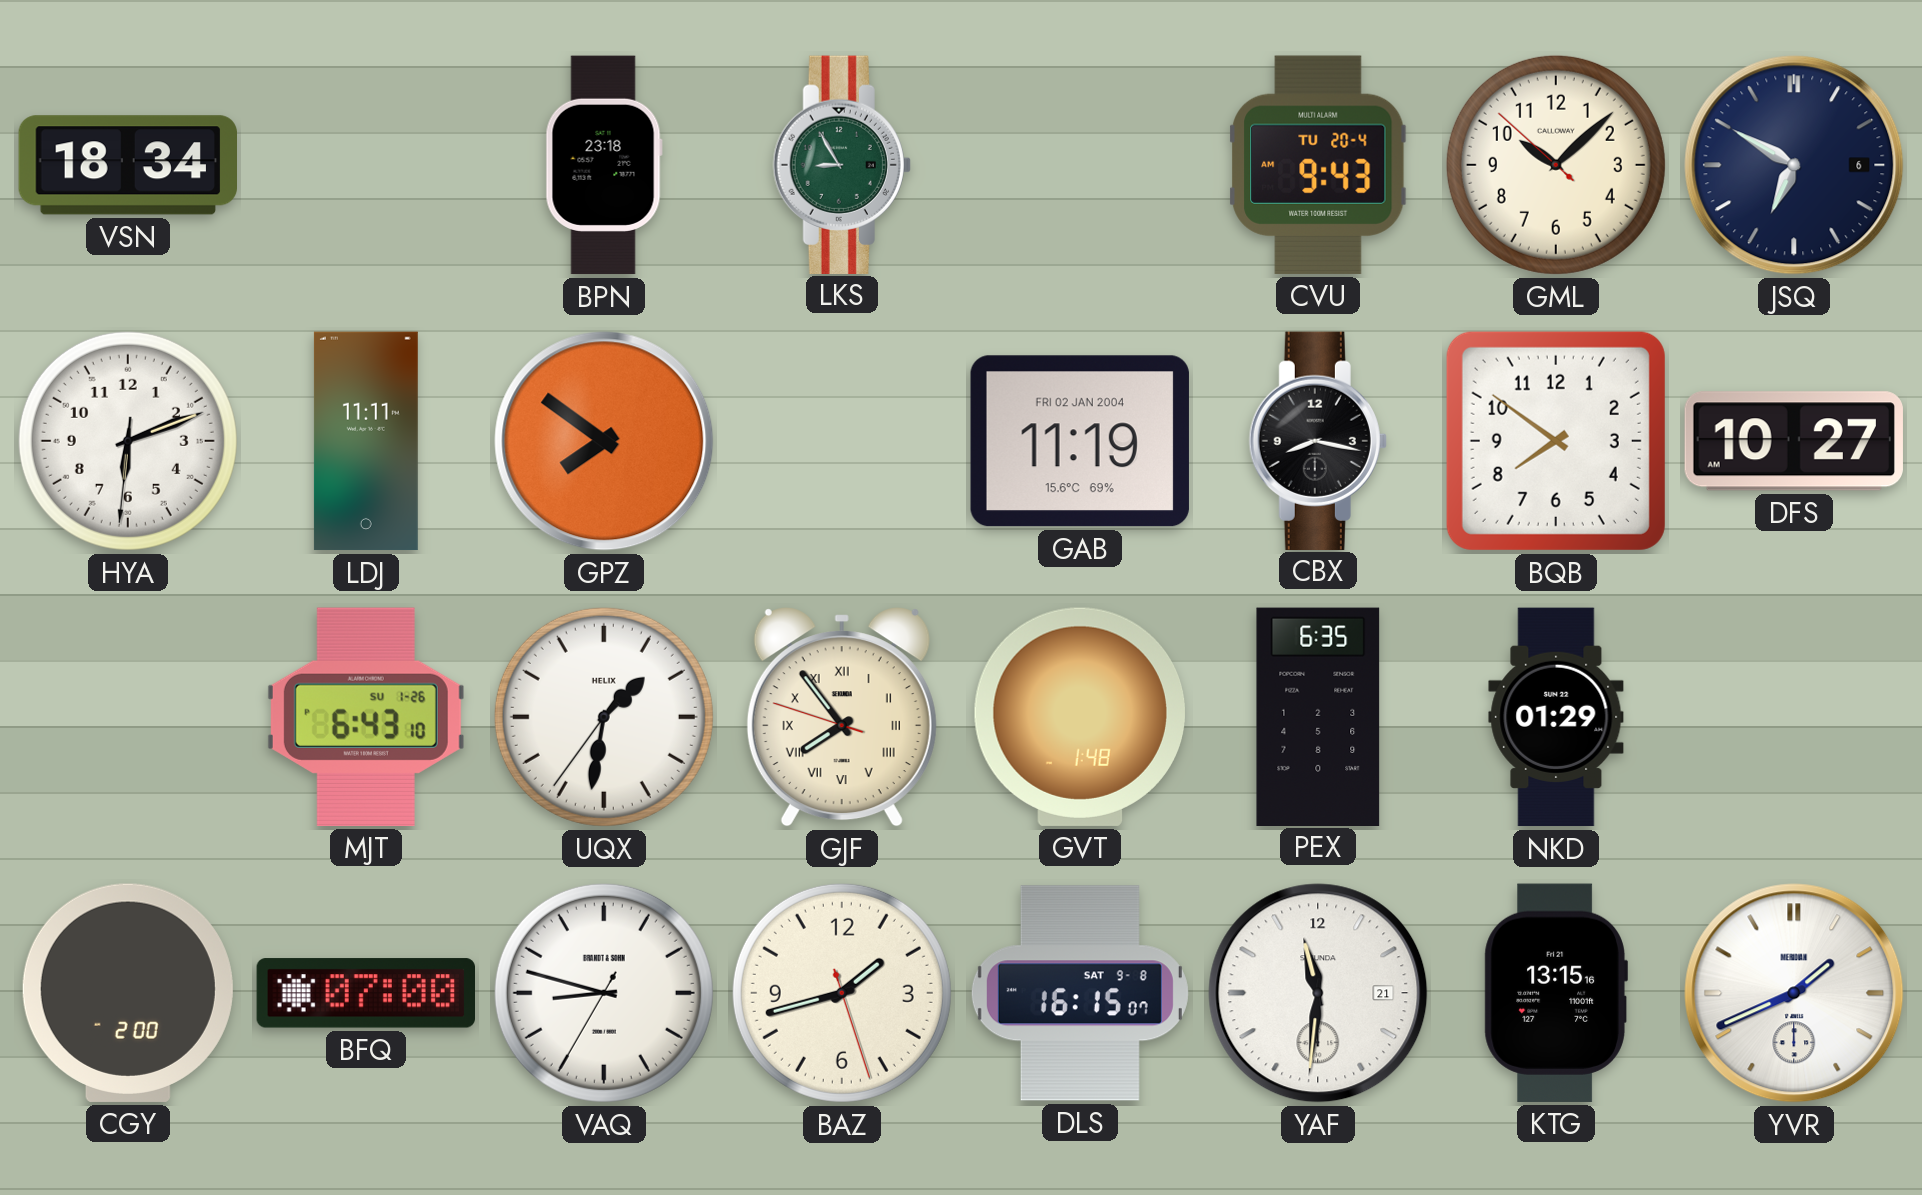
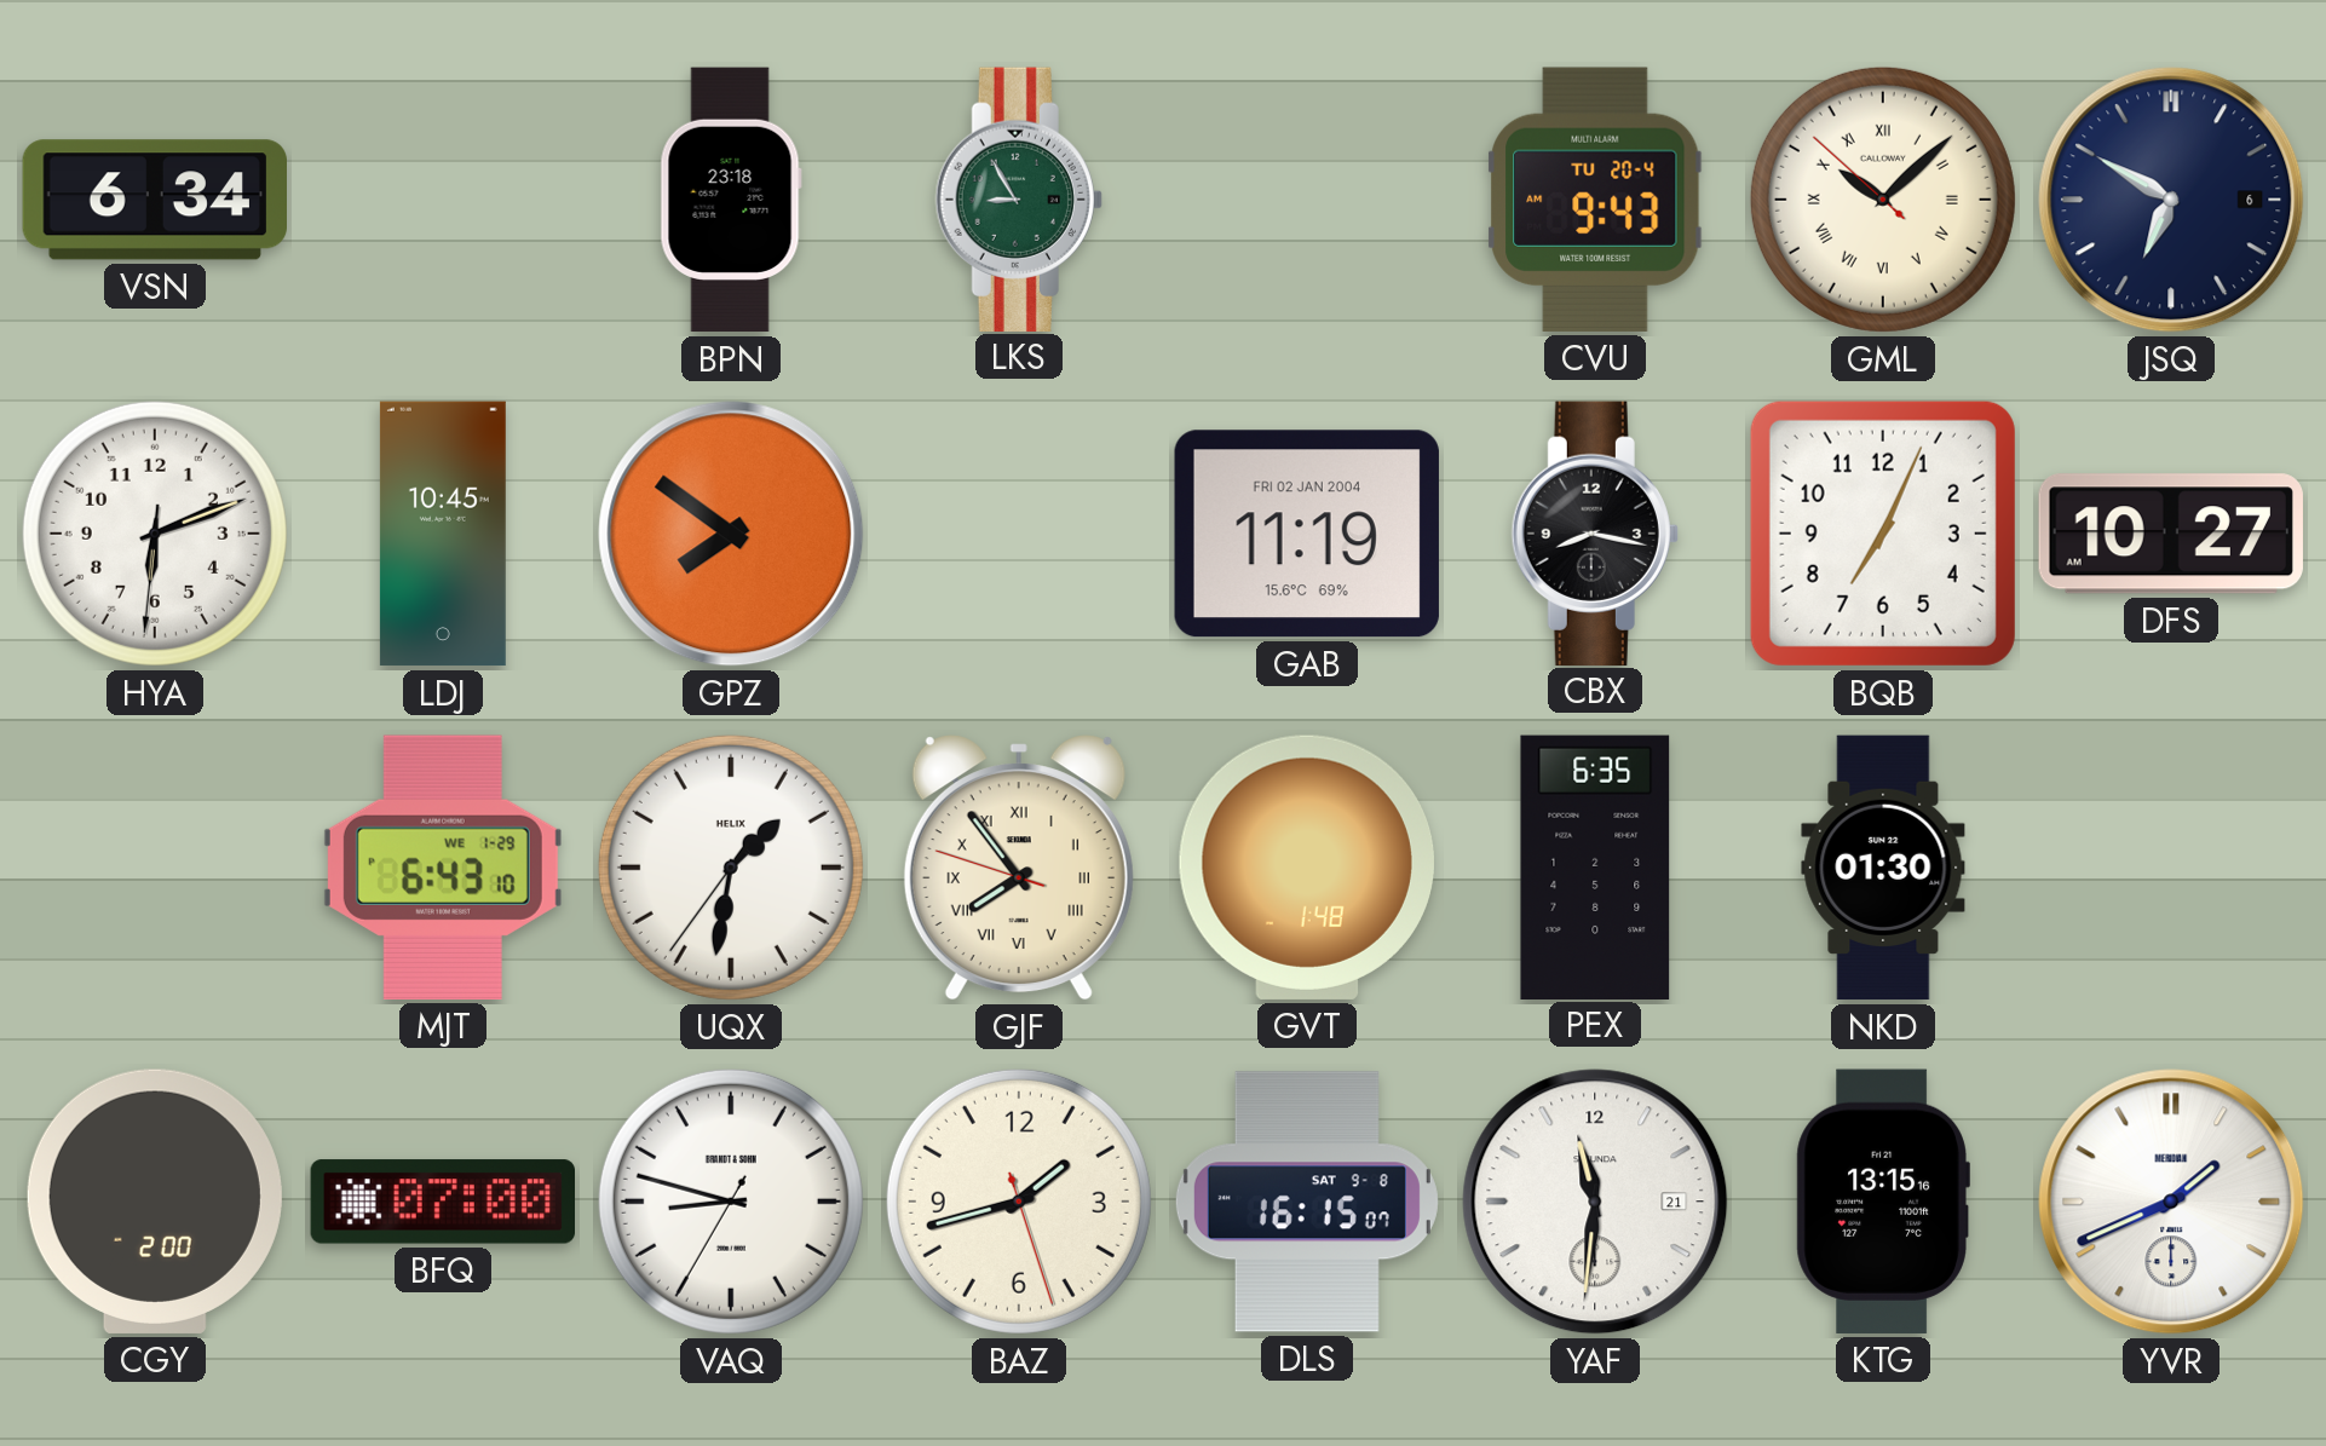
VSN: 18:34 -> 6:34 (154, 200)
GML numerals: Arabic -> Roman (1883, 200)
LDJ: 11:11 -> 10:45 (443, 534)
BQB: 7:51 -> 7:04 (1883, 534)
MJT date: SU 1-26 -> WE 1-29 (443, 868)
NKD: 01:29 -> 01:30 (1883, 868)
